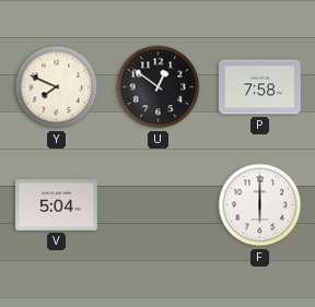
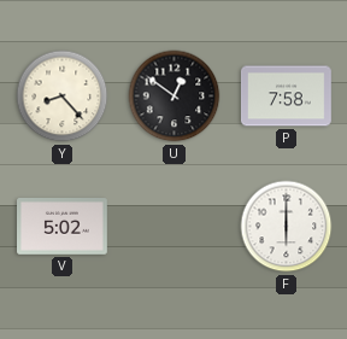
Y: 7:49 -> 8:23 (63, 97)
V: 5:04 -> 5:02 (63, 227)
